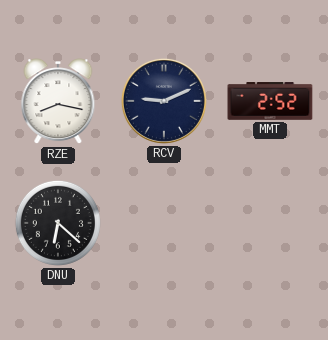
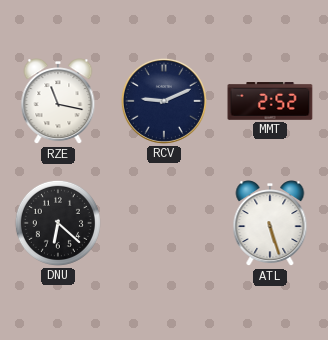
RZE: 8:17 -> 11:17 (58, 102)
ATL: none -> 5:27 (270, 224)
